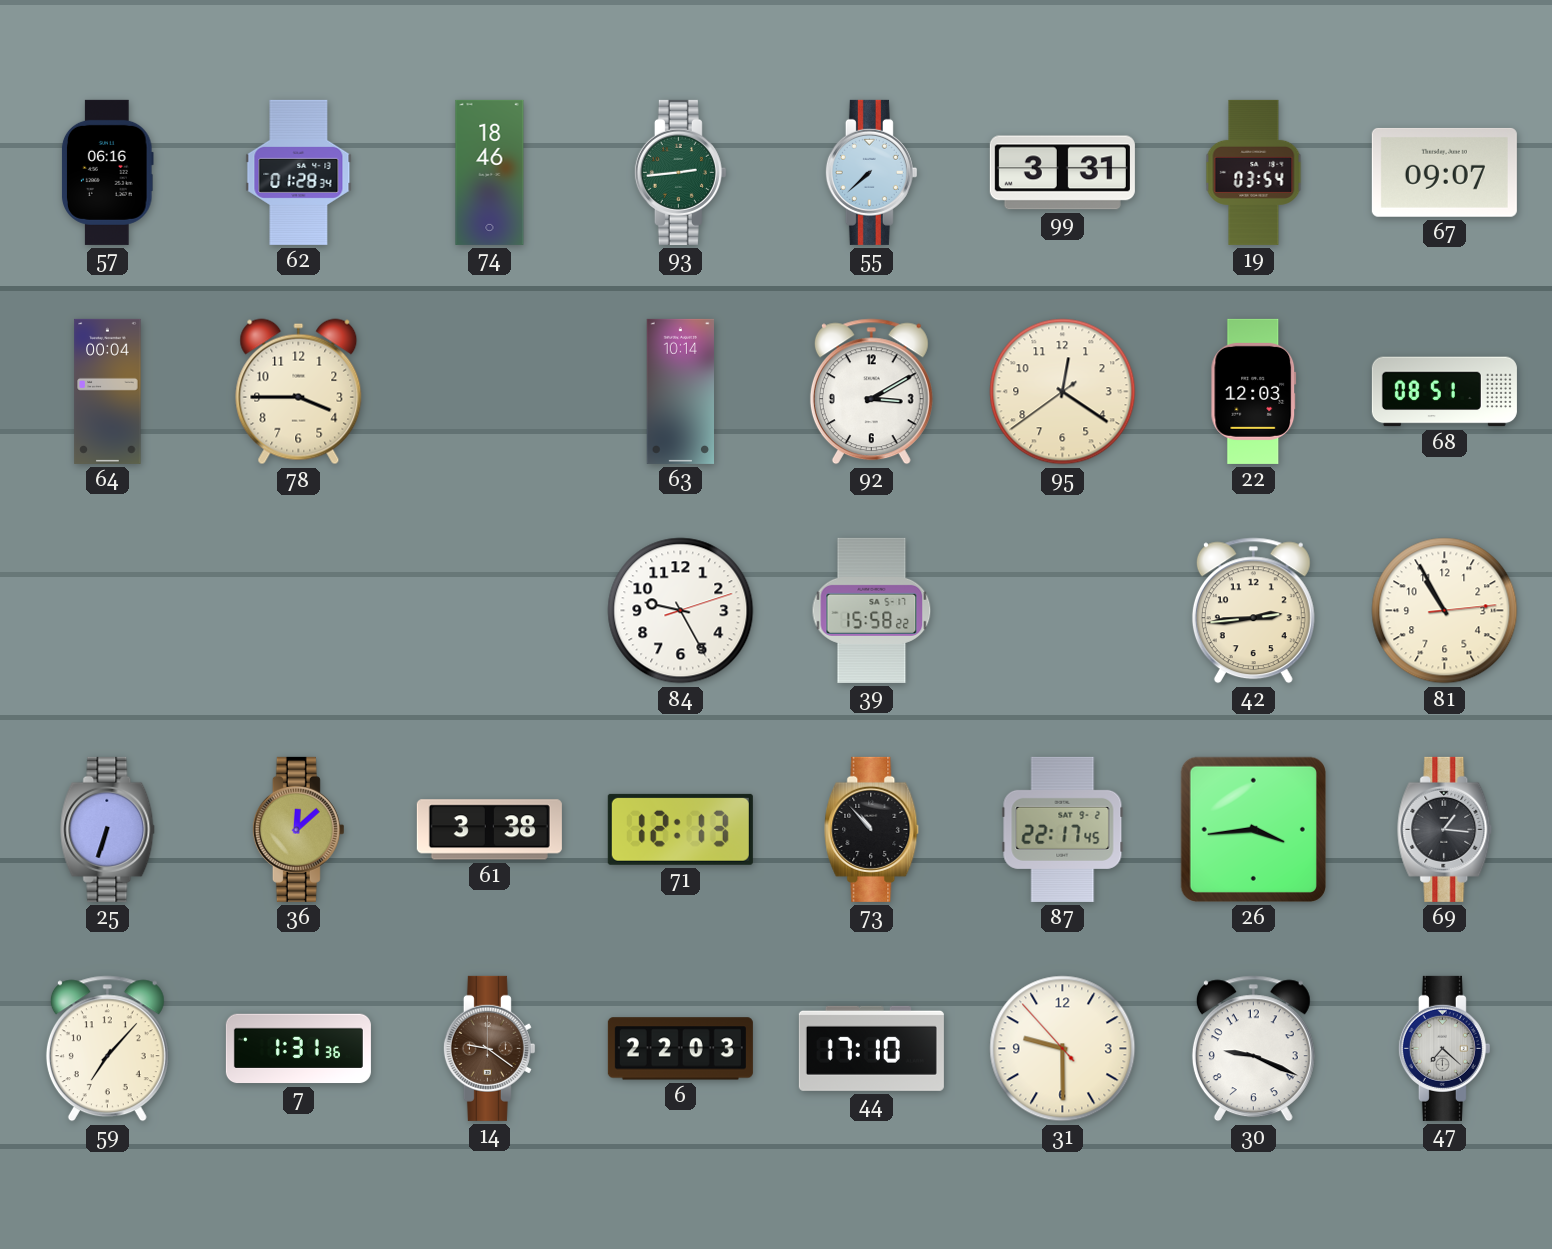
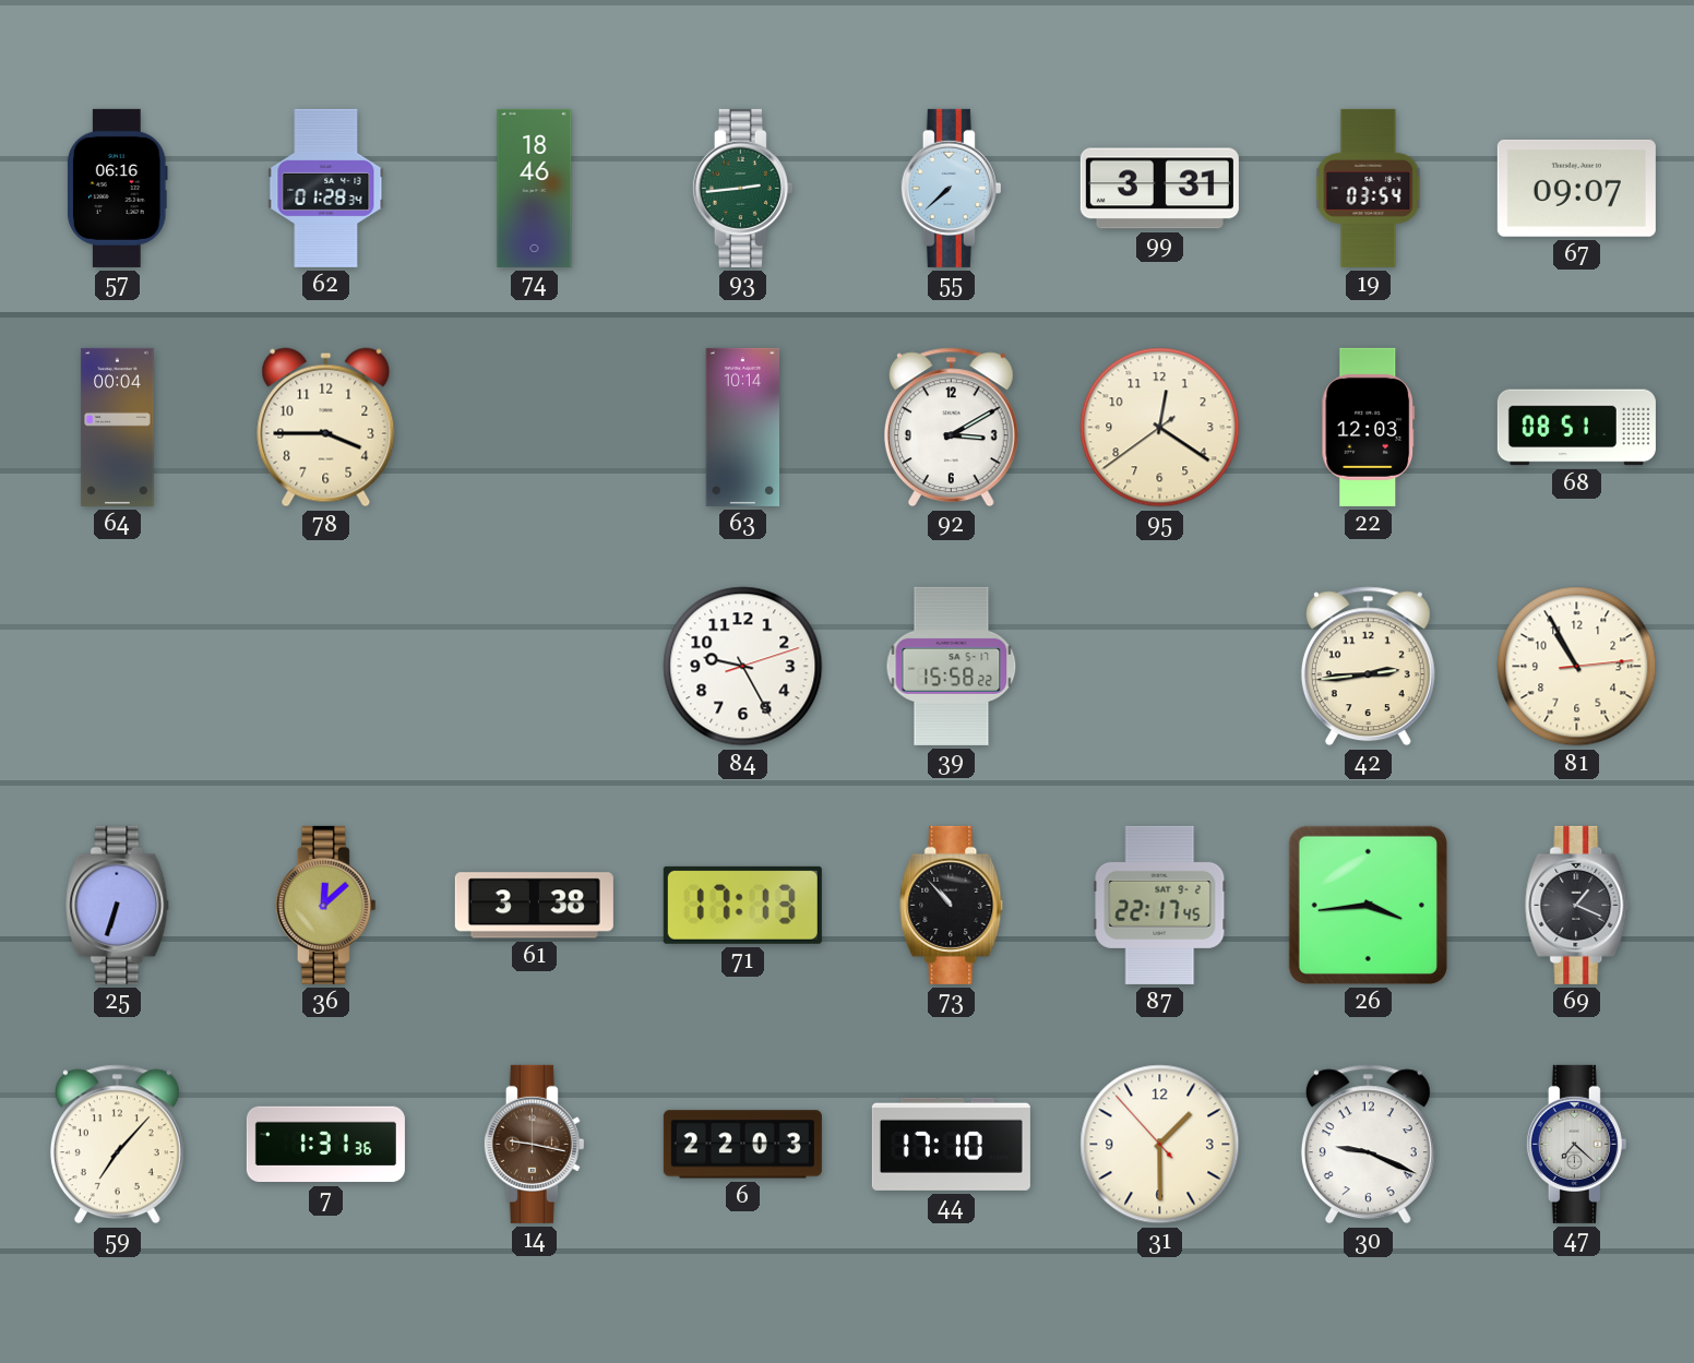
71: 12:13 -> 17:13 (742, 905)
69: 1:16 -> 1:19 (1577, 905)
14: 9:21 -> 9:17 (534, 1144)
31: 9:29 -> 1:29 (1160, 1145)
